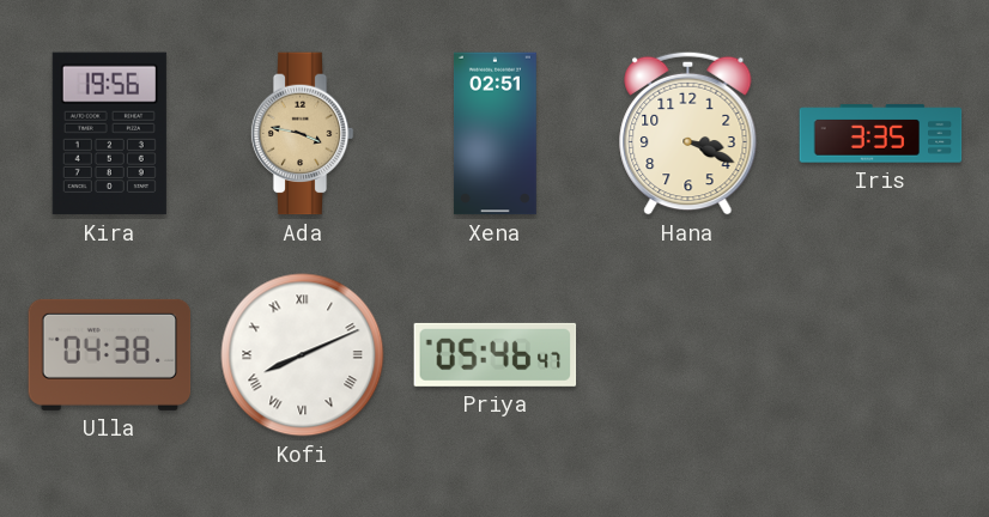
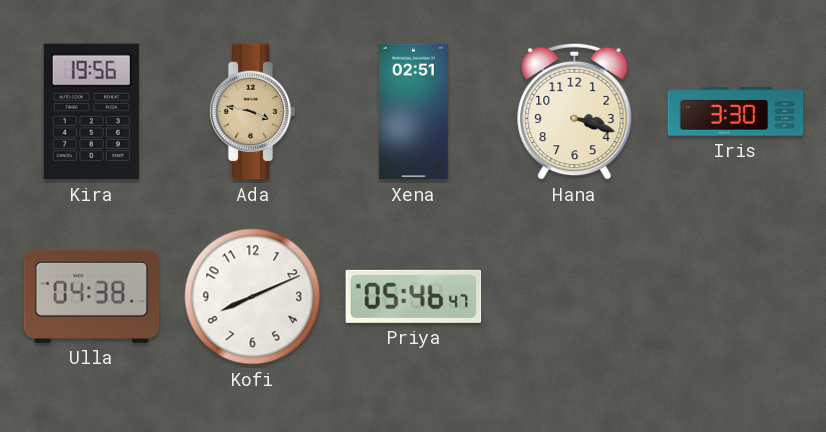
Hana: 3:19 -> 3:18 (575, 111)
Iris: 3:35 -> 3:30 (736, 112)
Kofi numerals: Roman -> Arabic (253, 297)
